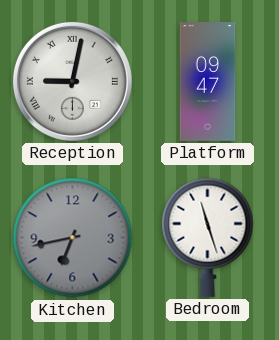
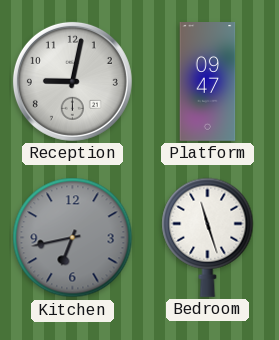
Reception numerals: Roman -> Arabic (72, 81)
